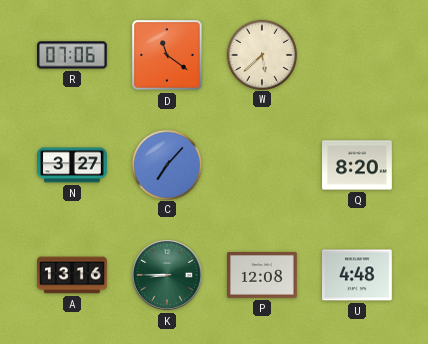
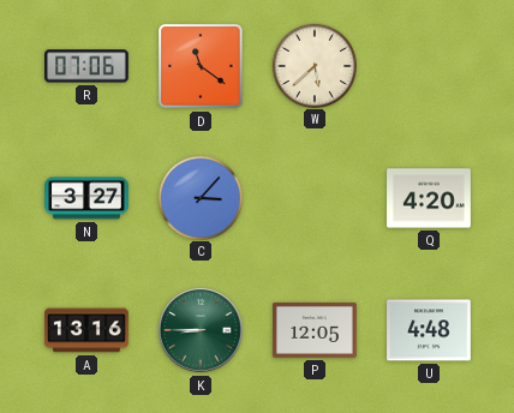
C: 7:07 -> 3:07 (199, 197)
Q: 8:20 -> 4:20 (429, 198)
P: 12:08 -> 12:05 (316, 330)
